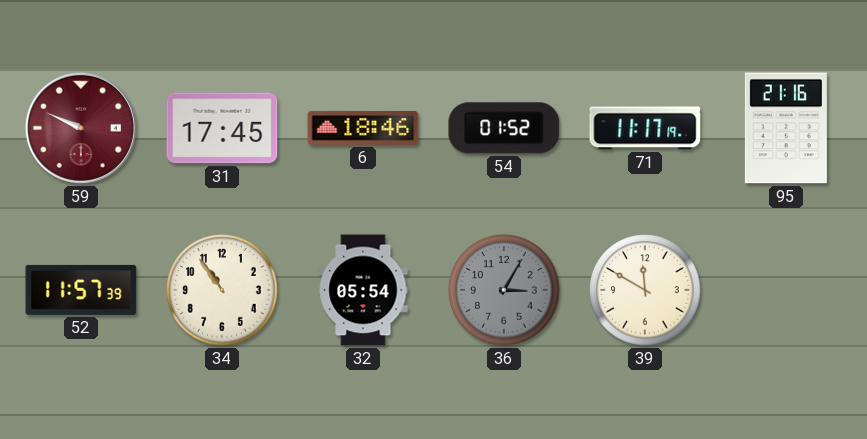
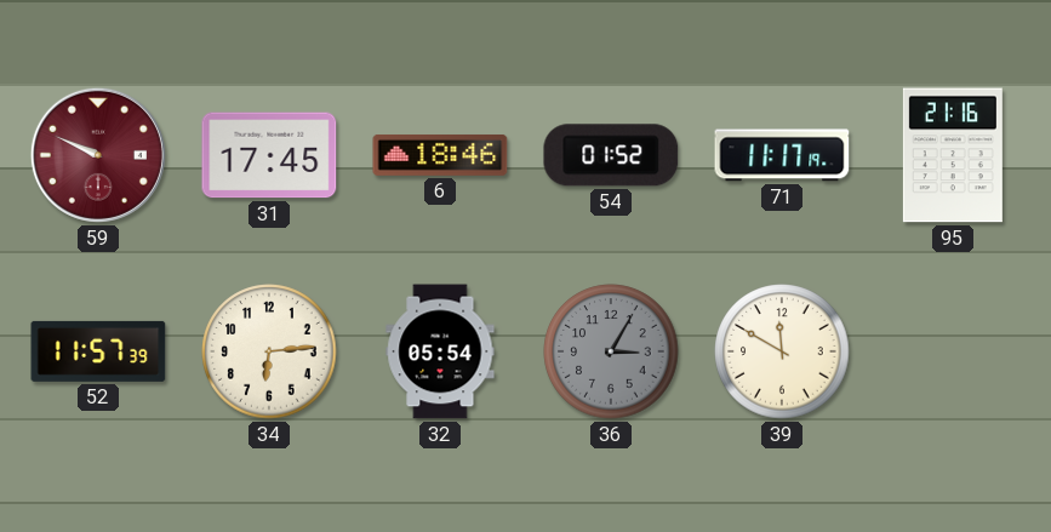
34: 10:54 -> 6:14 (269, 351)
